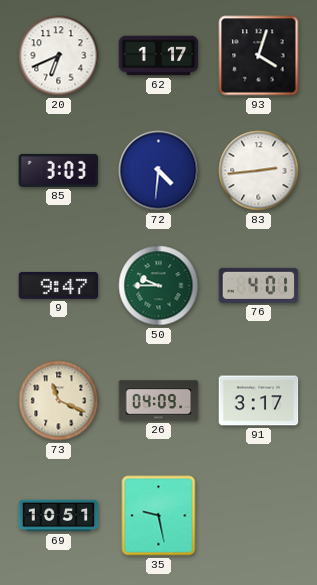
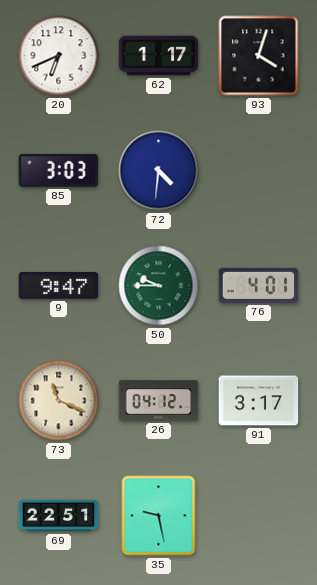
83: 2:44 -> none (259, 171)
26: 04:09 -> 04:12 (159, 401)
69: 10:51 -> 22:51 (59, 516)
